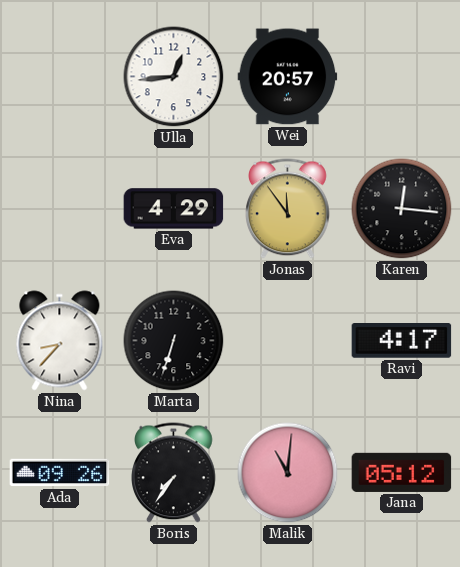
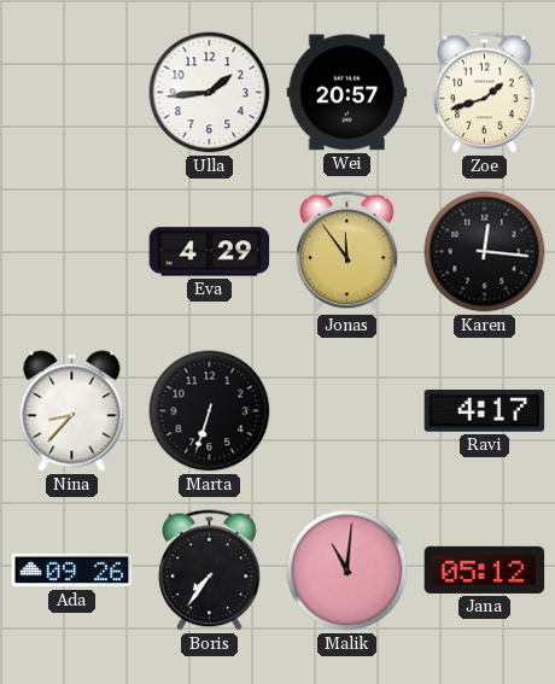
Ulla: 12:44 -> 1:44 (210, 93)
Zoe: none -> 1:42 (485, 93)
